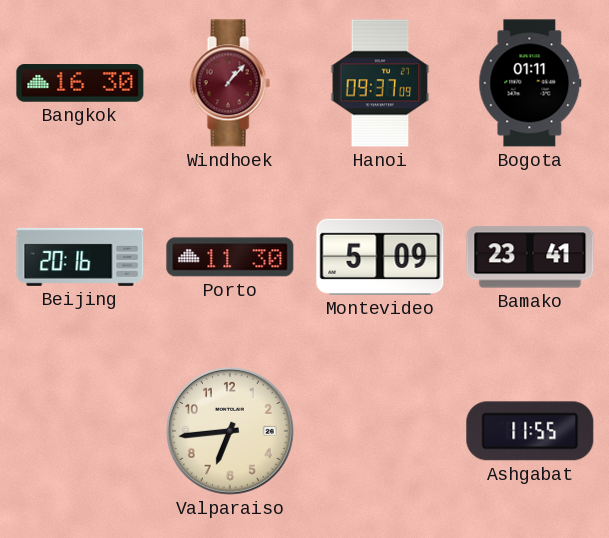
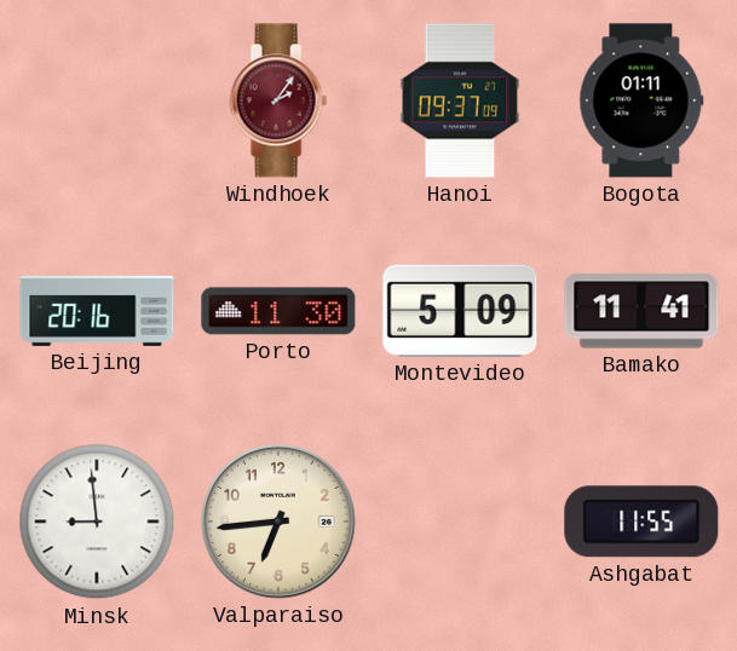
Bangkok: 16:30 -> none (80, 83)
Windhoek: 1:07 -> 2:06 (278, 100)
Bamako: 23:41 -> 11:41 (641, 311)
Minsk: none -> 8:59 (97, 522)
